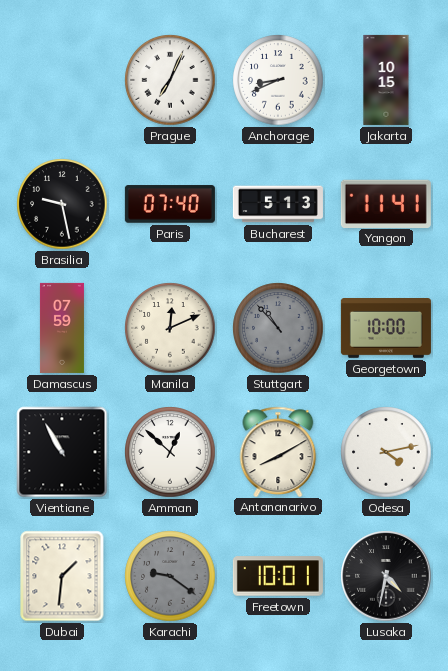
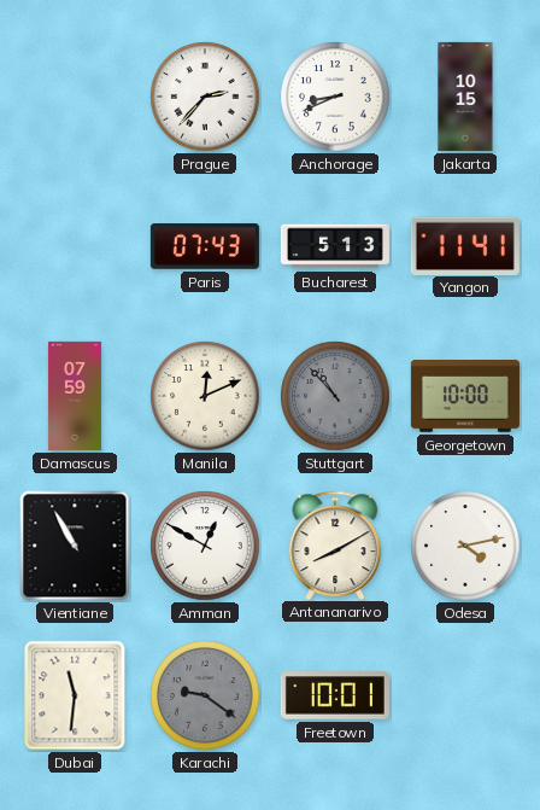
Prague: 7:04 -> 2:37 (205, 97)
Brasilia: 9:28 -> none (62, 204)
Paris: 07:40 -> 07:43 (205, 246)
Amman: 12:52 -> 12:50 (205, 546)
Dubai: 1:31 -> 11:31 (75, 695)
Lusaka: 4:32 -> none (386, 576)
